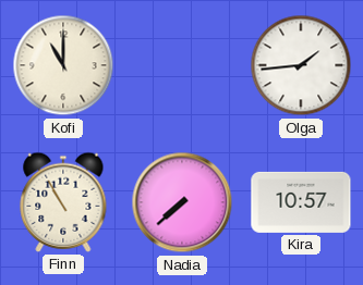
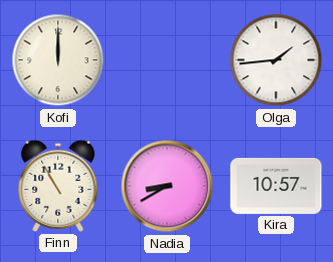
Kofi: 11:00 -> 12:00 (58, 60)
Nadia: 7:38 -> 8:40 (167, 186)
